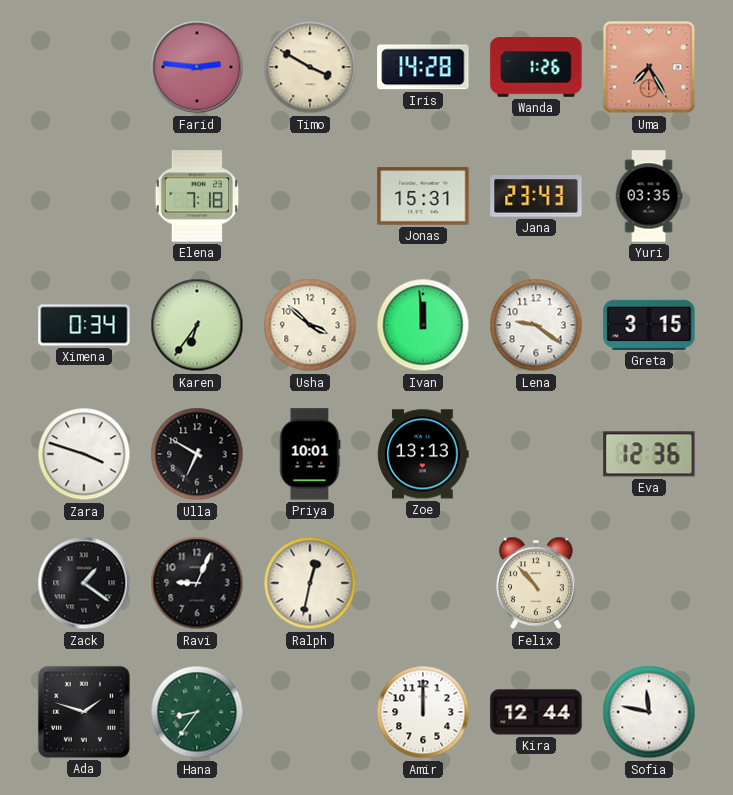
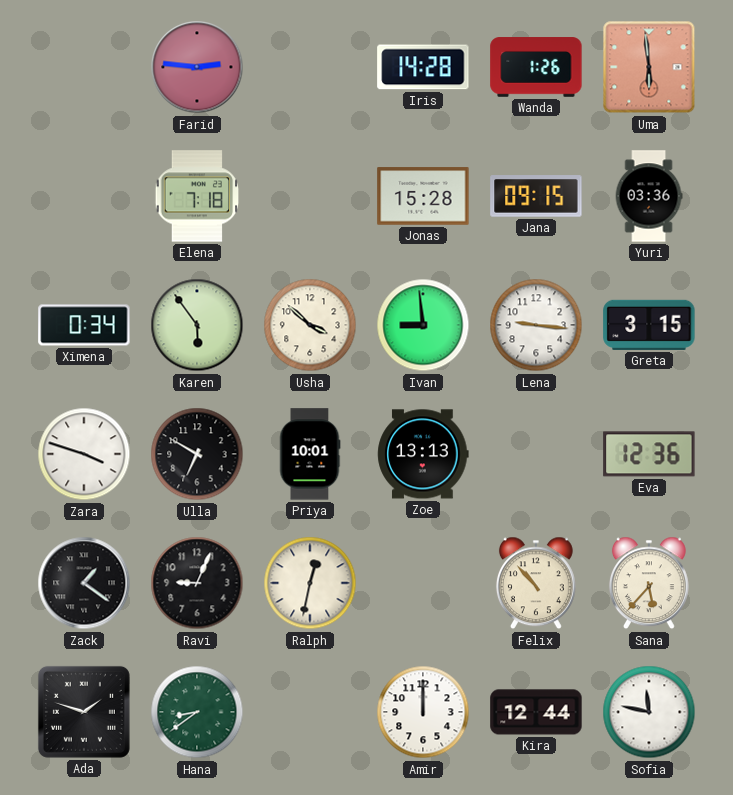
Timo: 3:50 -> none (310, 67)
Uma: 7:25 -> 5:59 (649, 67)
Jonas: 15:31 -> 15:28 (423, 196)
Jana: 23:43 -> 09:15 (536, 196)
Yuri: 03:35 -> 03:36 (649, 196)
Karen: 6:36 -> 5:54 (197, 325)
Ivan: 11:59 -> 8:59 (423, 325)
Lena: 9:21 -> 9:16 (536, 325)
Sana: none -> 5:37 (649, 583)
Hana: 8:36 -> 8:39 (197, 712)
